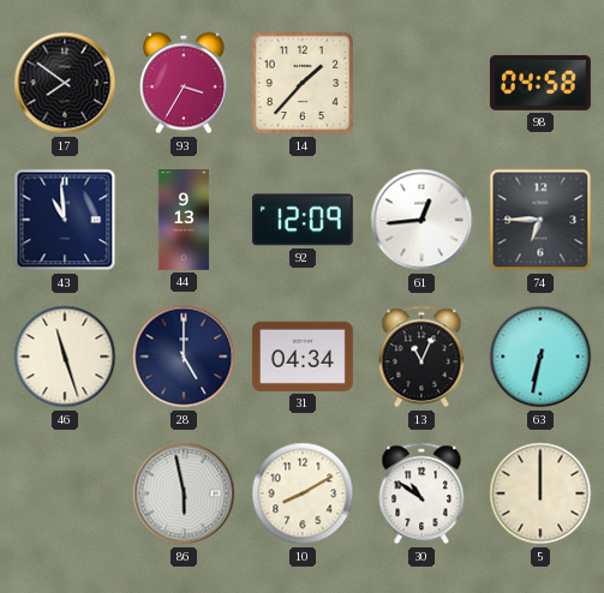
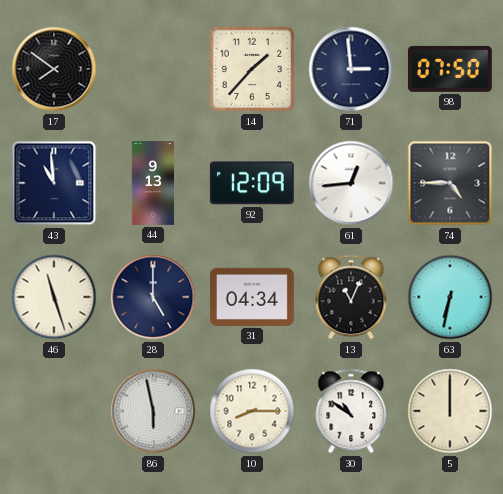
93: 3:35 -> none (184, 83)
71: none -> 2:59 (351, 69)
98: 04:58 -> 07:50 (450, 69)
74: 6:45 -> 4:45 (450, 183)
10: 8:10 -> 8:15 (252, 411)
